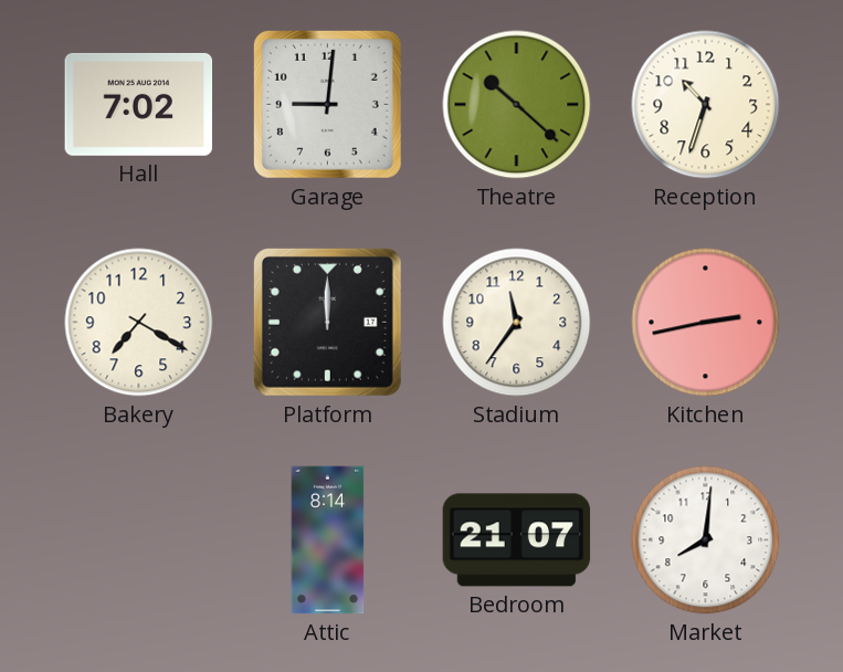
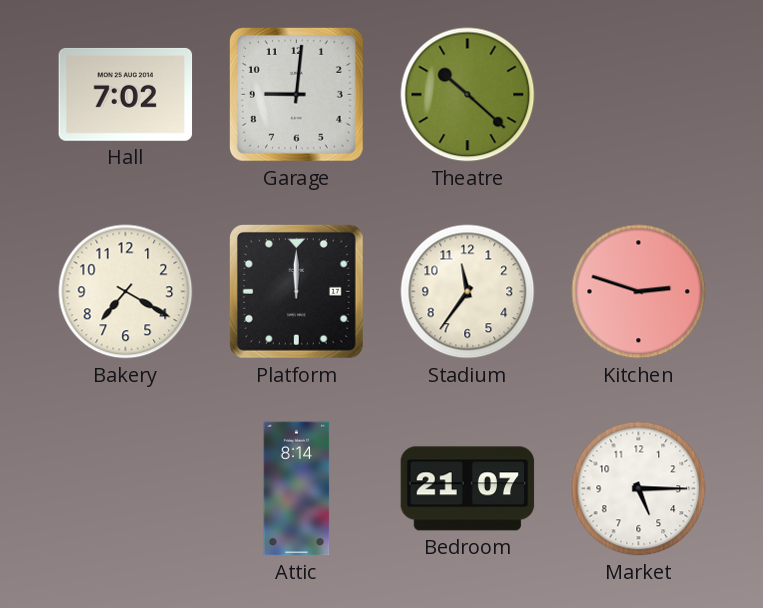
Reception: 10:33 -> none (706, 105)
Kitchen: 2:43 -> 2:48 (639, 292)
Market: 8:01 -> 5:15 (639, 489)
